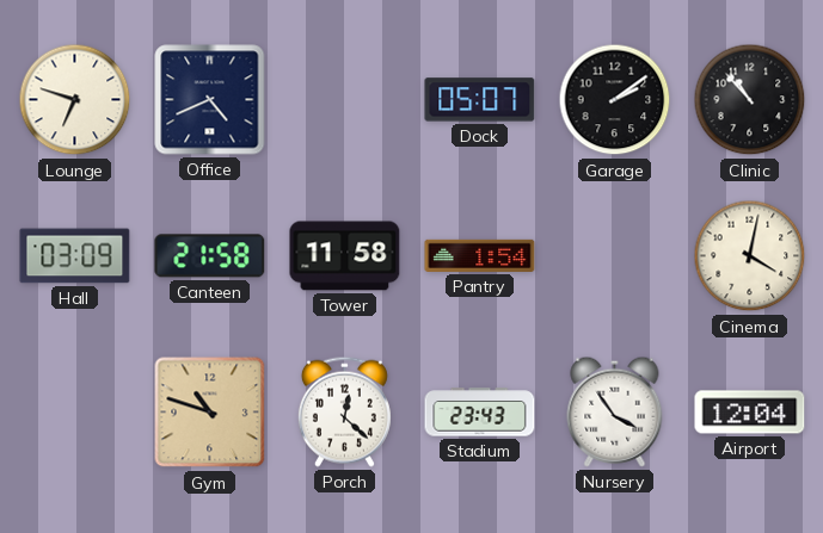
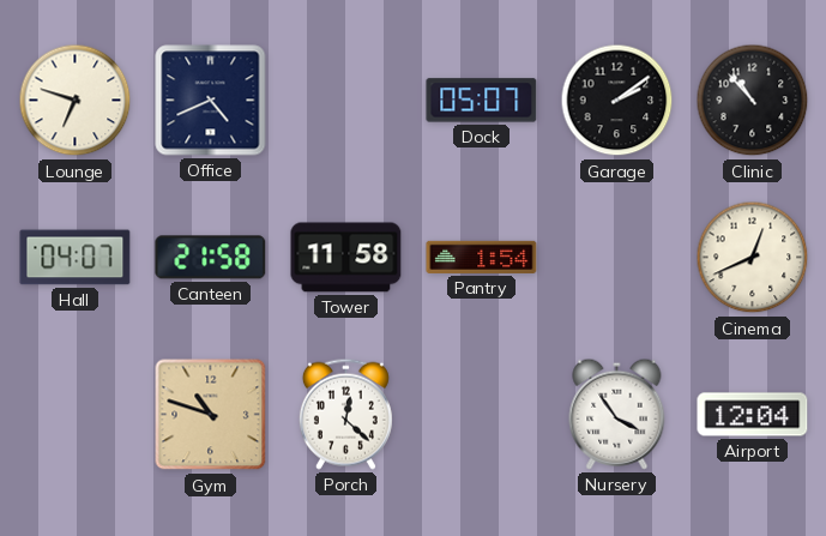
Hall: 03:09 -> 04:07 (76, 258)
Cinema: 4:02 -> 12:41 (753, 258)
Stadium: 23:43 -> none (480, 413)
